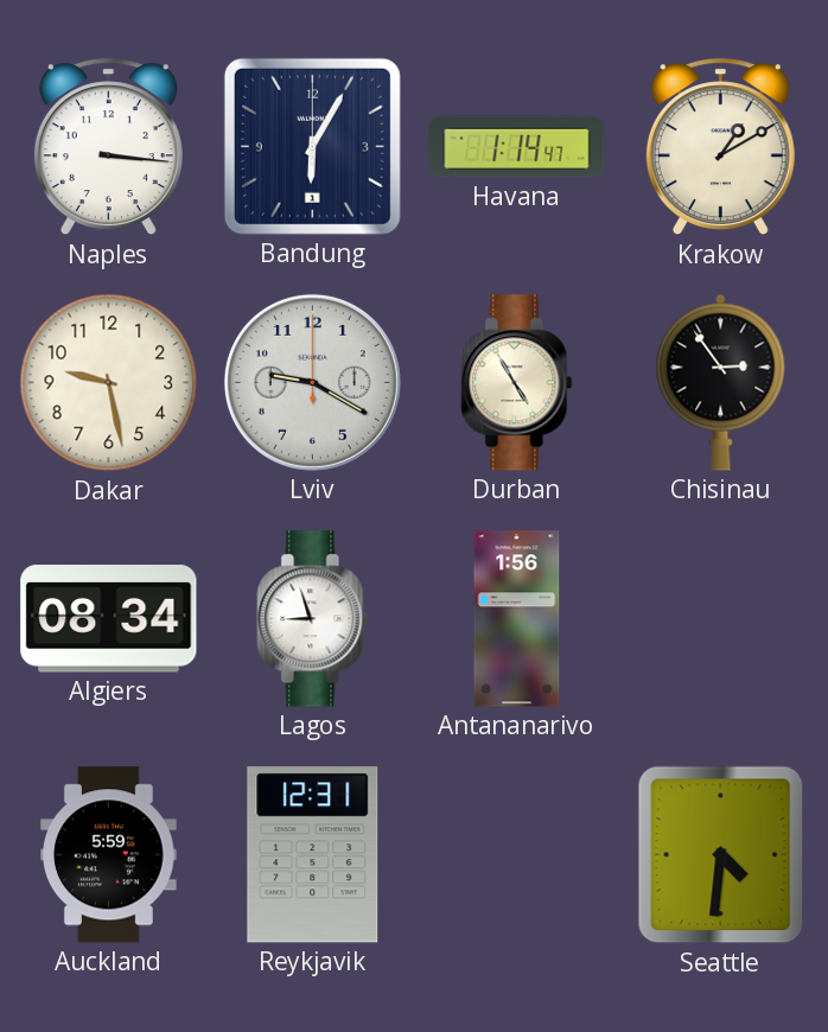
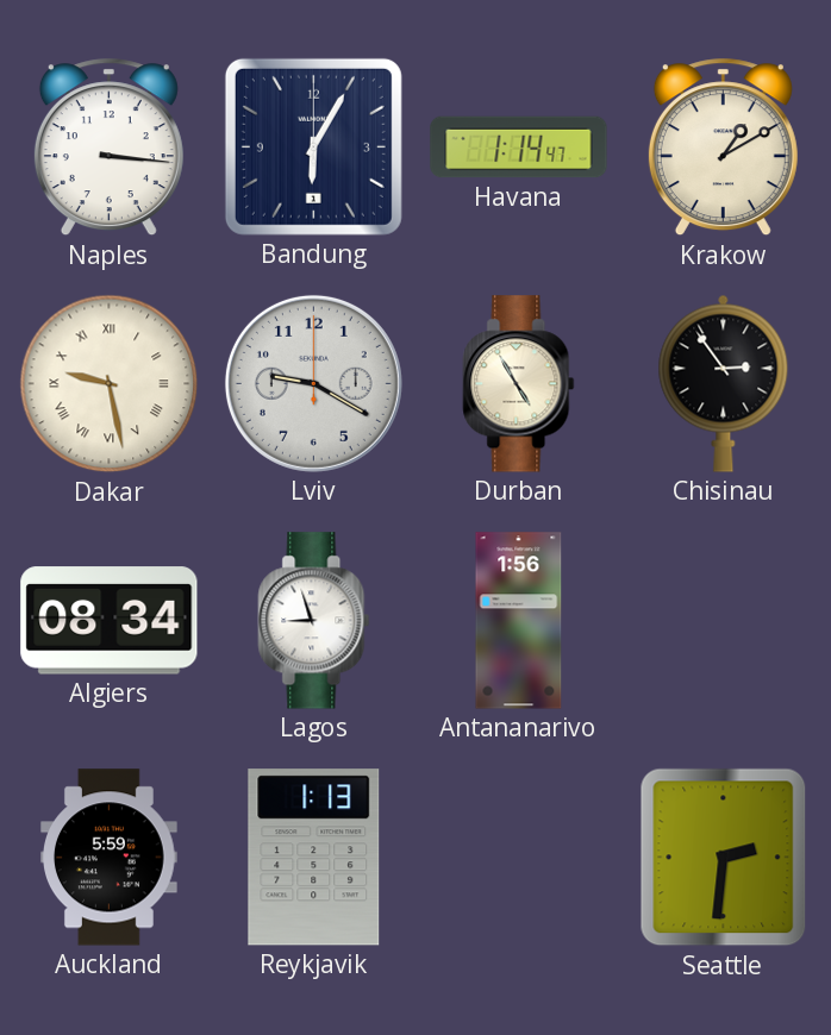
Dakar numerals: Arabic -> Roman (110, 384)
Reykjavik: 12:31 -> 1:13 (314, 858)
Seattle: 4:31 -> 2:31 (724, 858)
